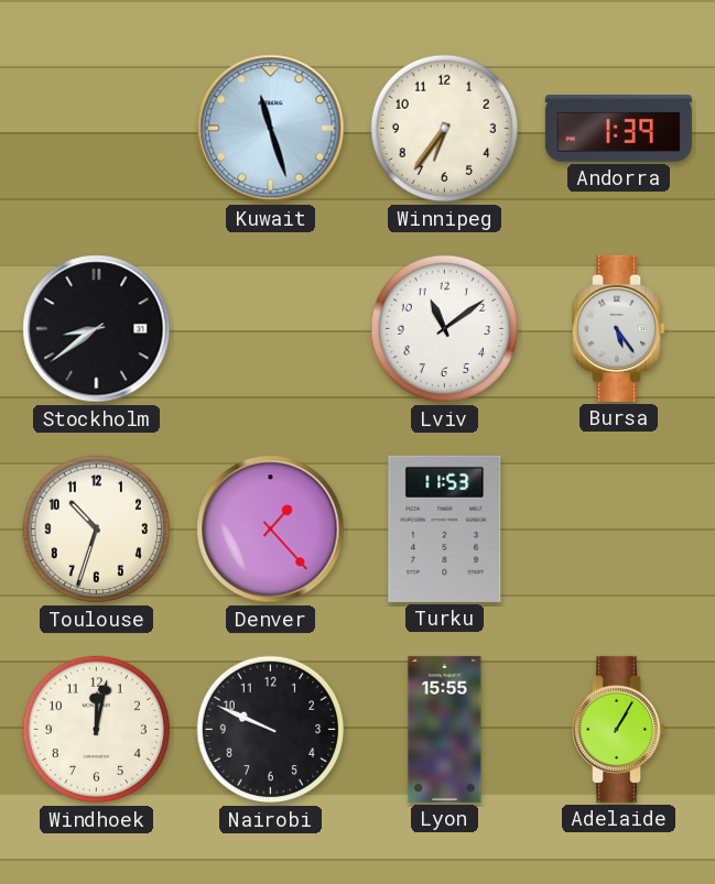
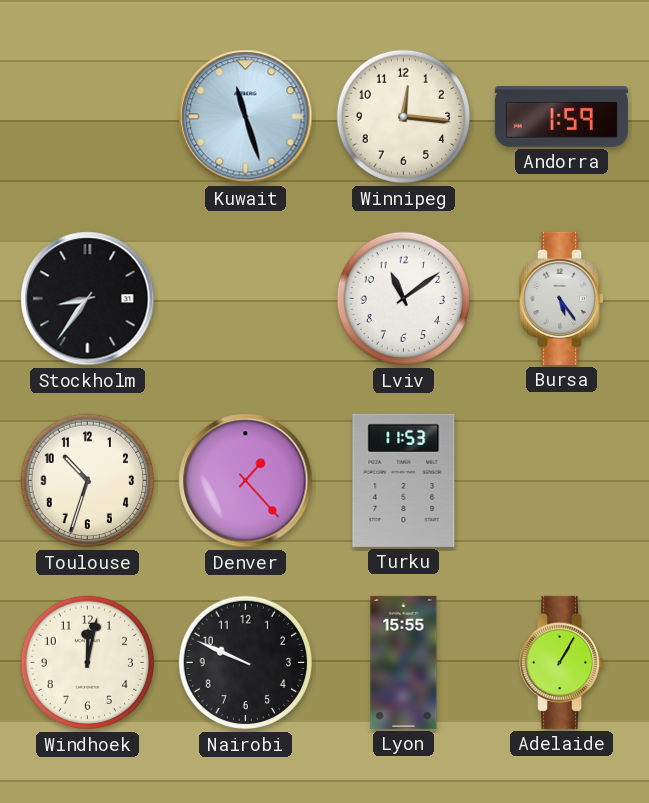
Winnipeg: 6:36 -> 12:16 (404, 117)
Andorra: 1:39 -> 1:59 (561, 117)
Stockholm: 8:39 -> 8:36 (88, 299)
